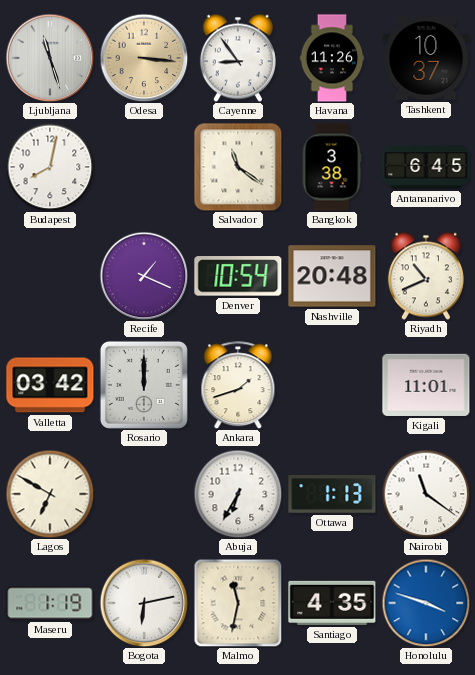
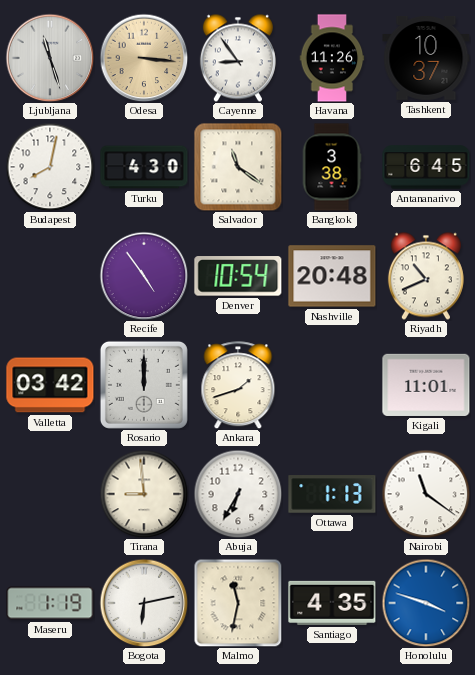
Turku: none -> 4:30 (144, 167)
Recife: 1:19 -> 4:54 (144, 276)
Lagos: 6:50 -> none (50, 494)
Tirana: none -> 8:59 (144, 494)
